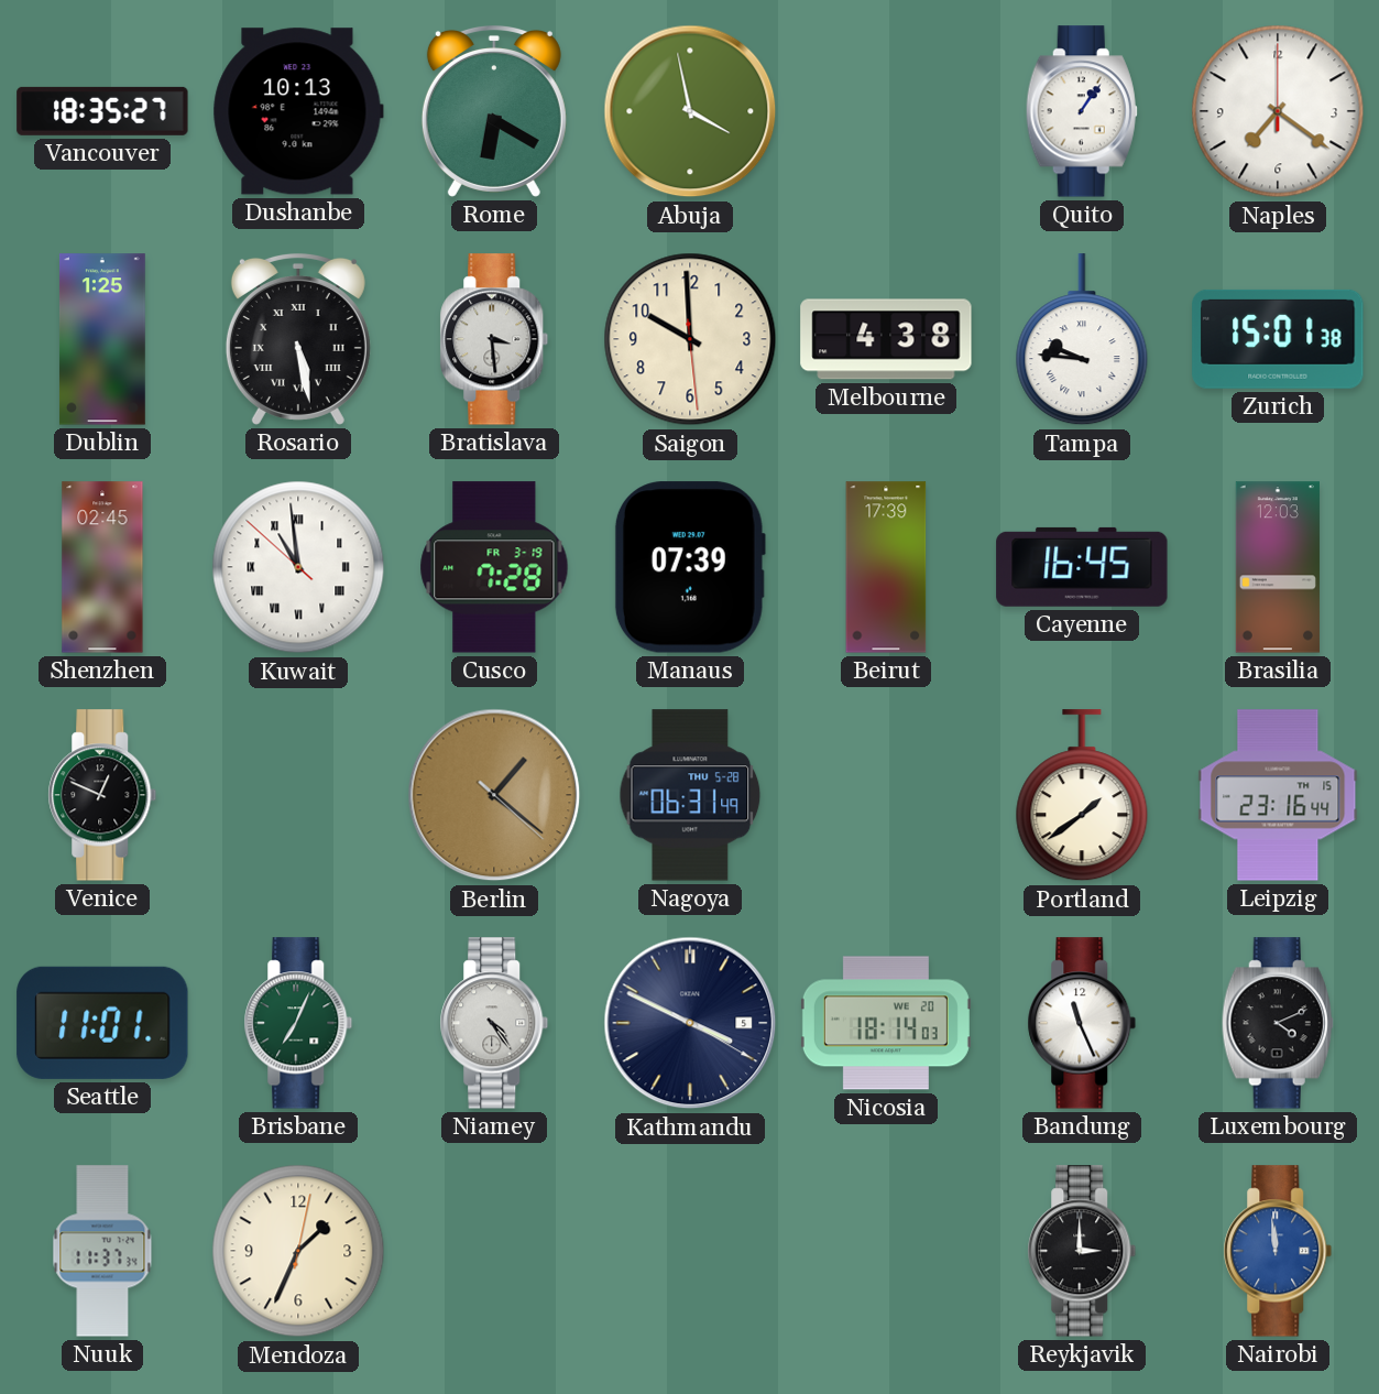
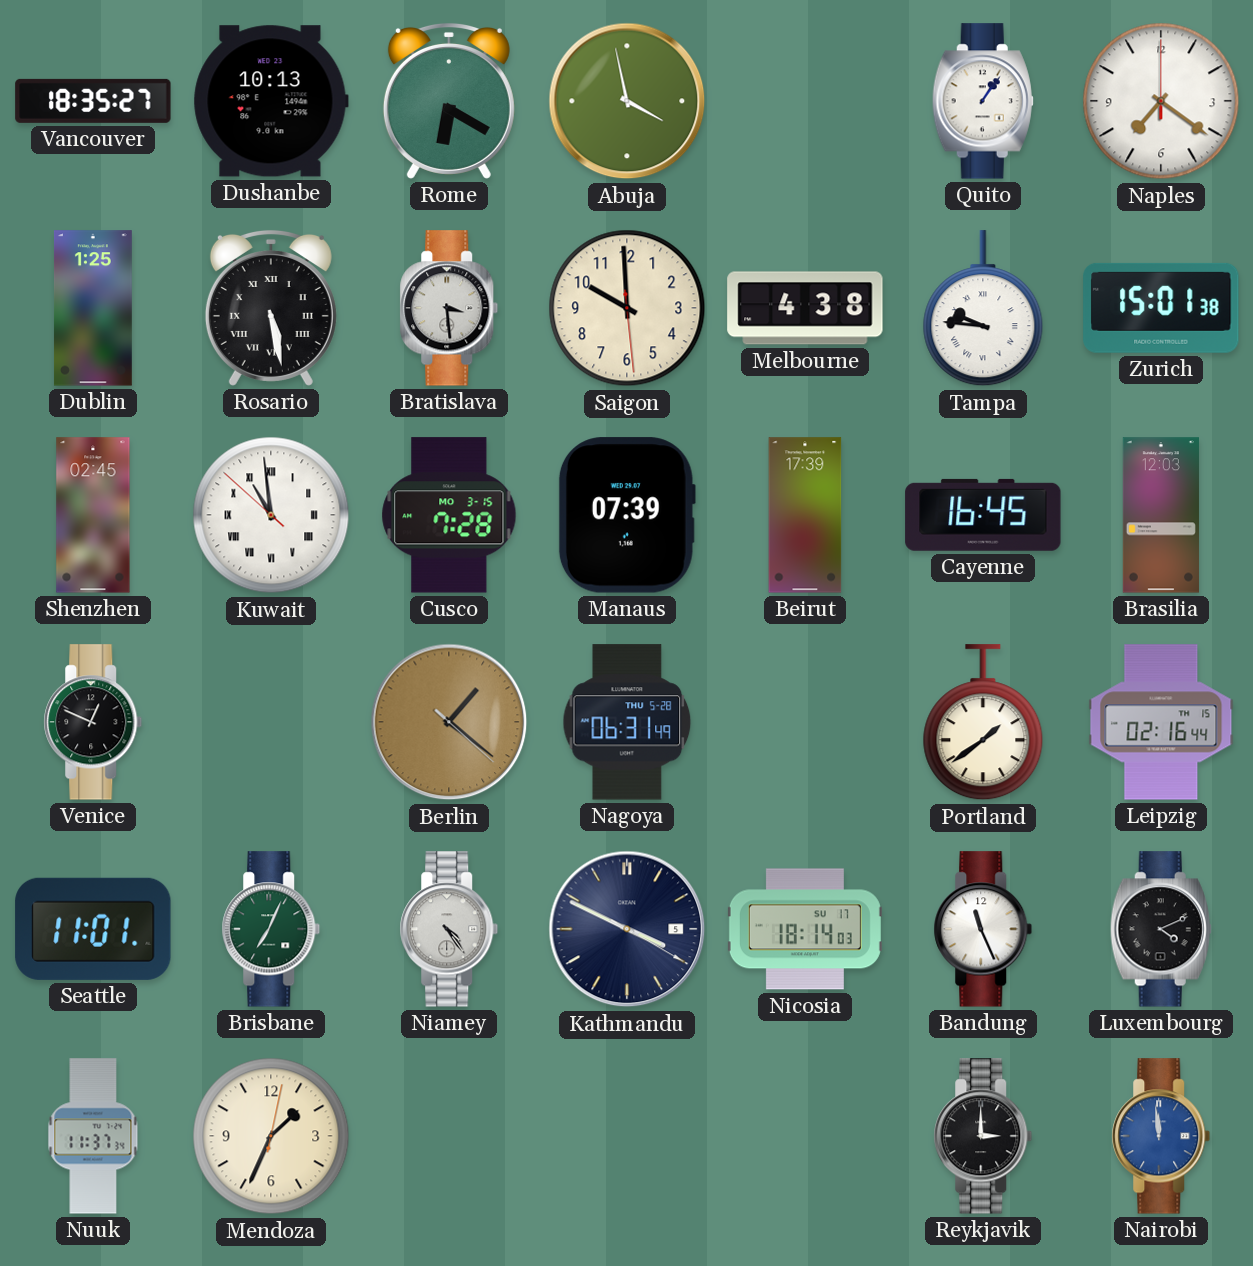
Cusco date: FR 3-19 -> MO 3-15 (449, 515)
Leipzig: 23:16 -> 02:16 (1161, 722)
Nicosia date: WE 20 -> SU 17 (805, 929)
